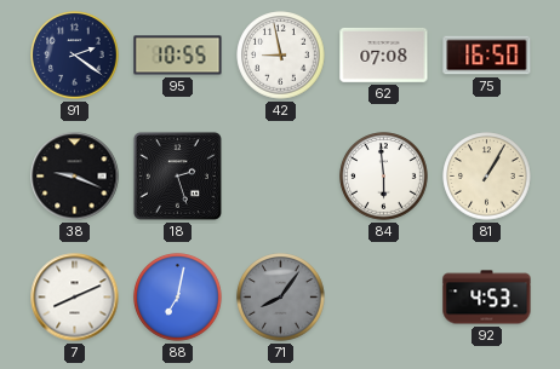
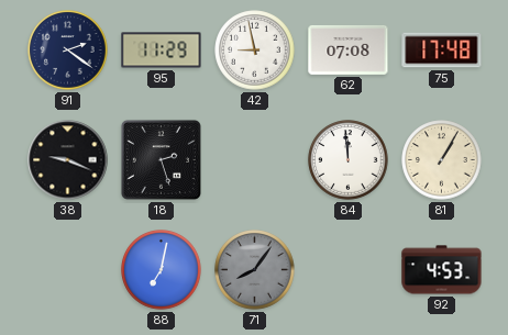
95: 10:55 -> 11:29 (162, 51)
75: 16:50 -> 17:48 (442, 51)
84: 5:59 -> 11:59 (349, 160)
7: 8:11 -> none (75, 298)
